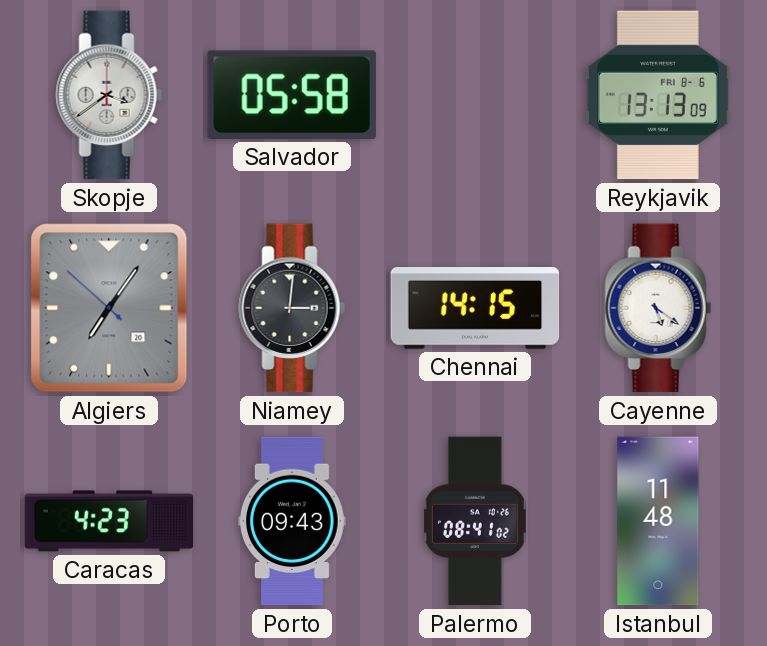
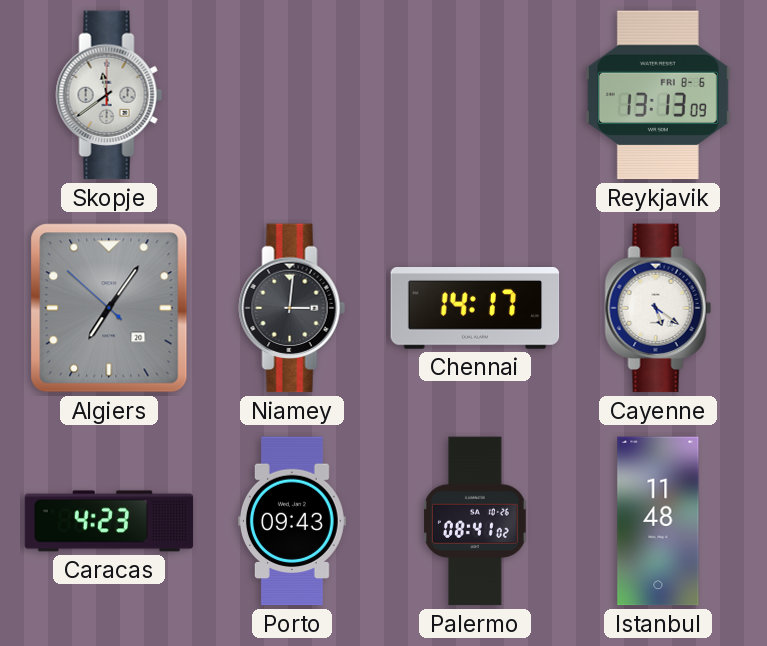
Skopje: 3:39 -> 11:39 (109, 95)
Salvador: 05:58 -> none (292, 95)
Chennai: 14:15 -> 14:17 (475, 309)
